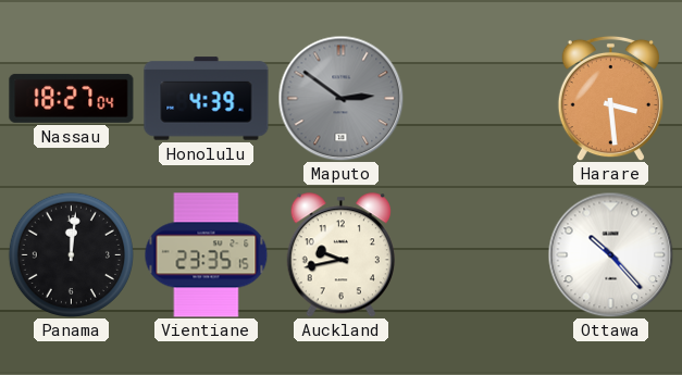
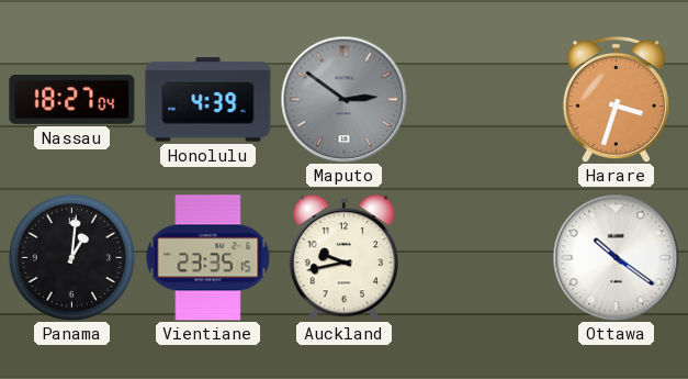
Harare: 3:29 -> 3:33 (616, 99)
Panama: 12:01 -> 1:01 (71, 257)
Ottawa: 10:23 -> 10:21 (616, 257)
